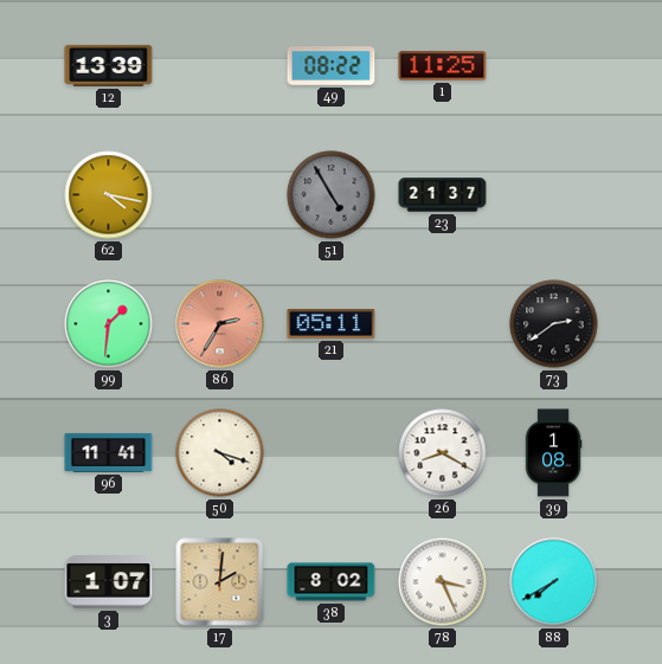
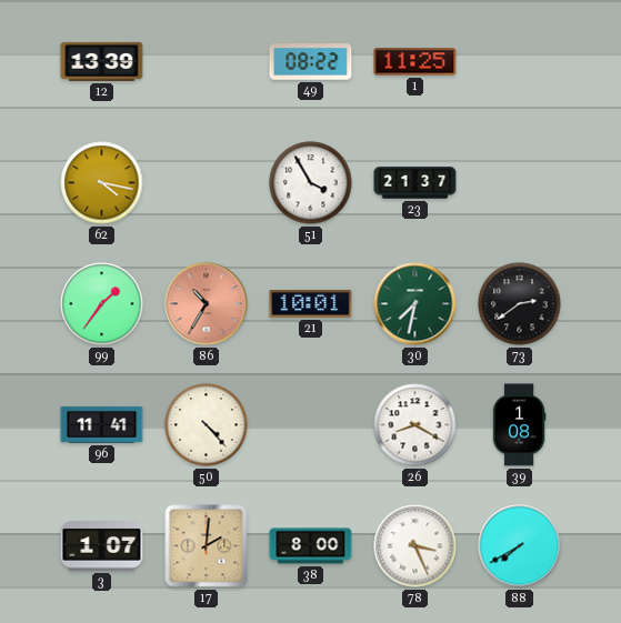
51: 4:55 -> 3:55 (311, 183)
51 dial: grey -> white (311, 183)
99: 1:31 -> 1:36 (102, 304)
86: 2:35 -> 10:35 (207, 304)
21: 05:11 -> 10:01 (311, 304)
30: none -> 7:32 (415, 304)
50: 4:18 -> 4:23 (207, 425)
38: 8:02 -> 8:00 (311, 546)
